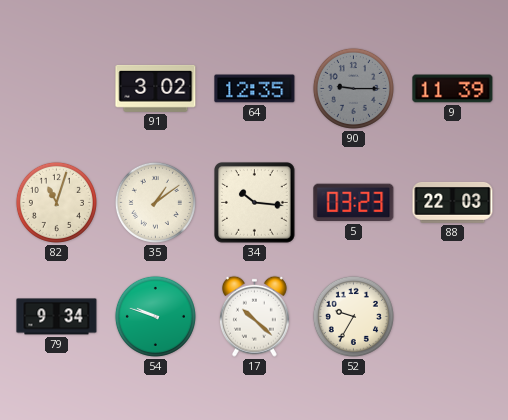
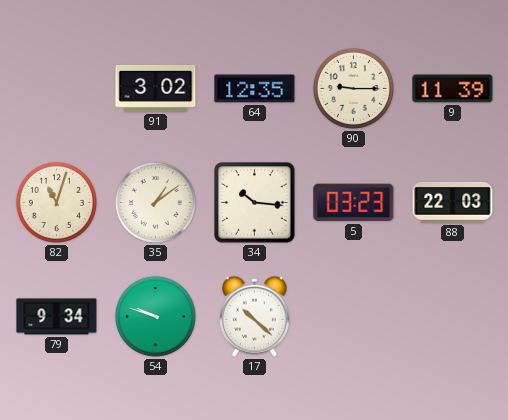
90 dial: grey -> cream (353, 88)
52: 9:35 -> none (353, 316)
